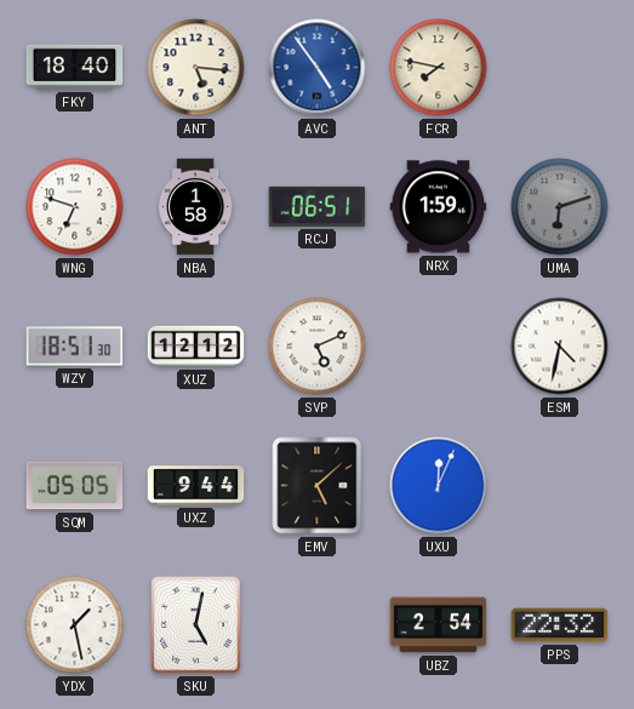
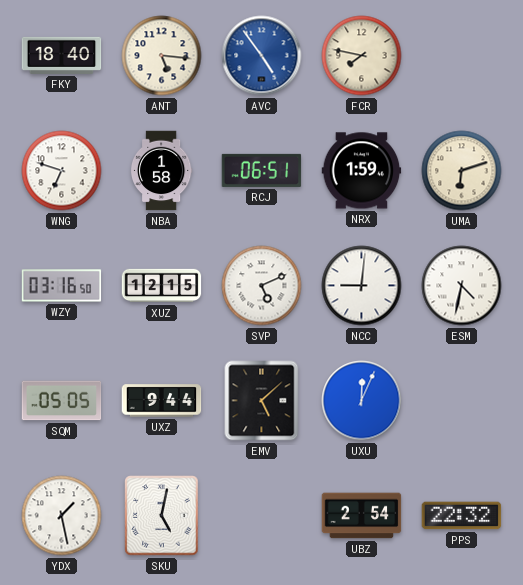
UMA dial: grey -> cream (462, 171)
WZY: 18:51 -> 03:16 (62, 286)
XUZ: 12:12 -> 12:15 (162, 286)
NCC: none -> 9:01 (362, 286)
